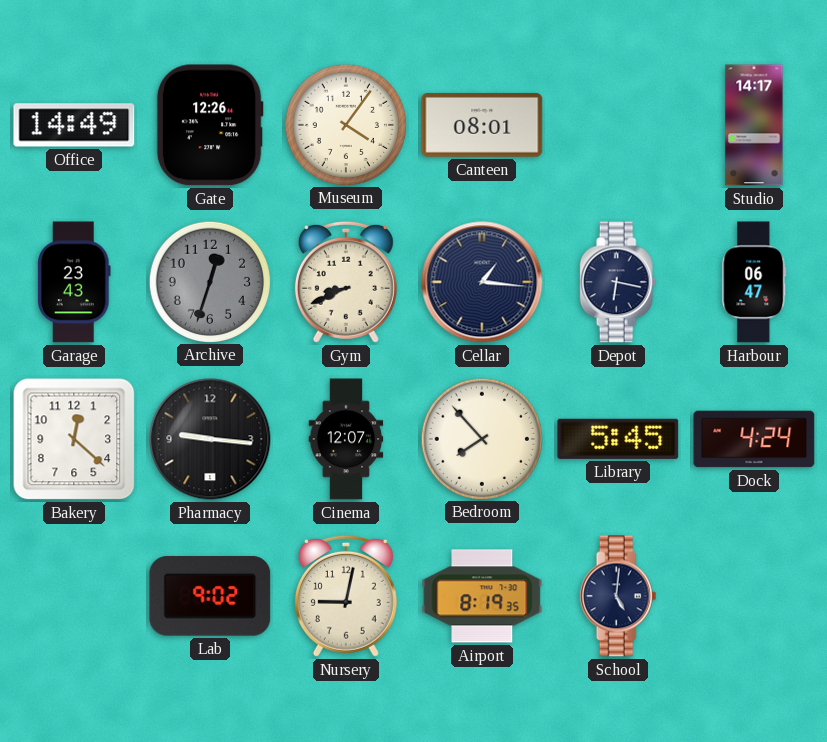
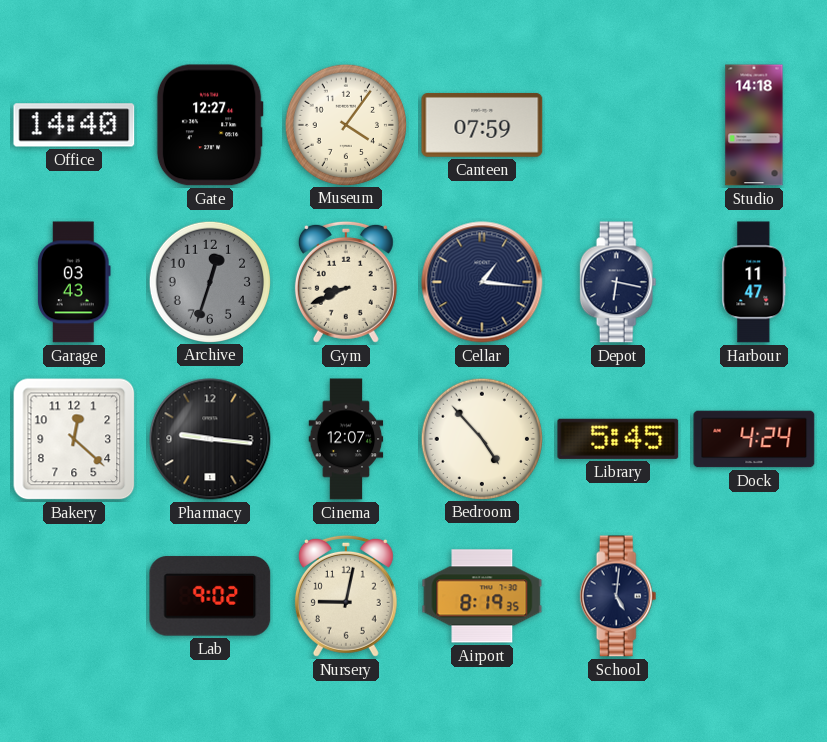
Office: 14:49 -> 14:40 (74, 125)
Gate: 12:26 -> 12:27 (210, 125)
Canteen: 08:01 -> 07:59 (482, 125)
Studio: 14:17 -> 14:18 (754, 125)
Garage: 23:43 -> 03:43 (75, 282)
Harbour: 06:47 -> 11:47 (754, 282)
Bedroom: 7:53 -> 4:53 (481, 438)
